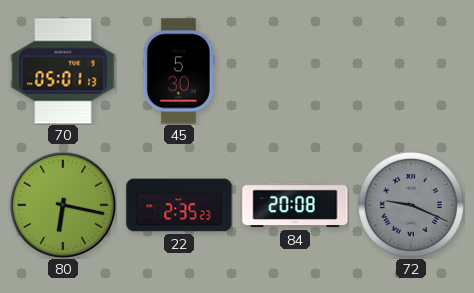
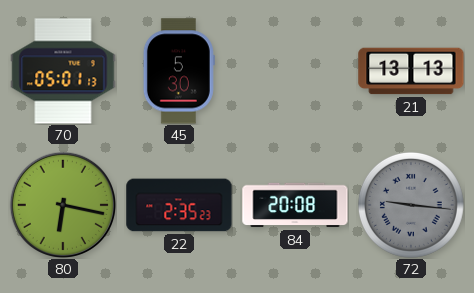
21: none -> 13:13 (411, 71)
72: 9:19 -> 9:16 (411, 205)
